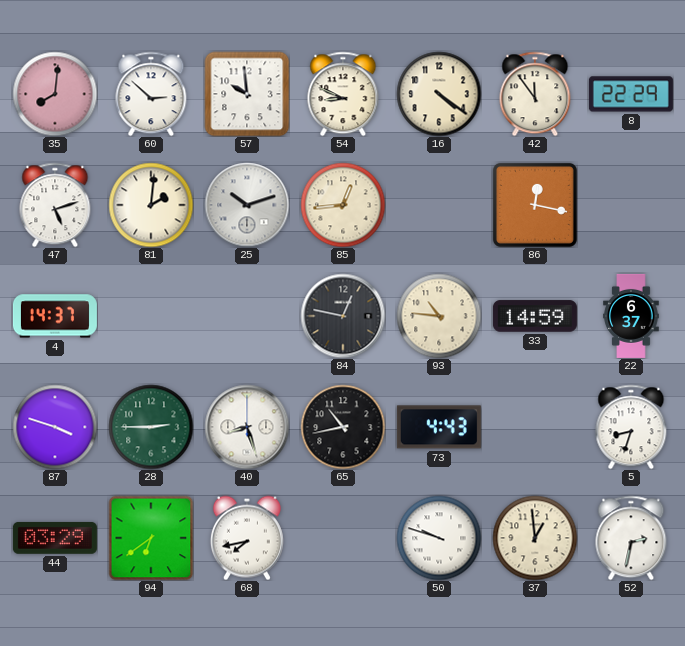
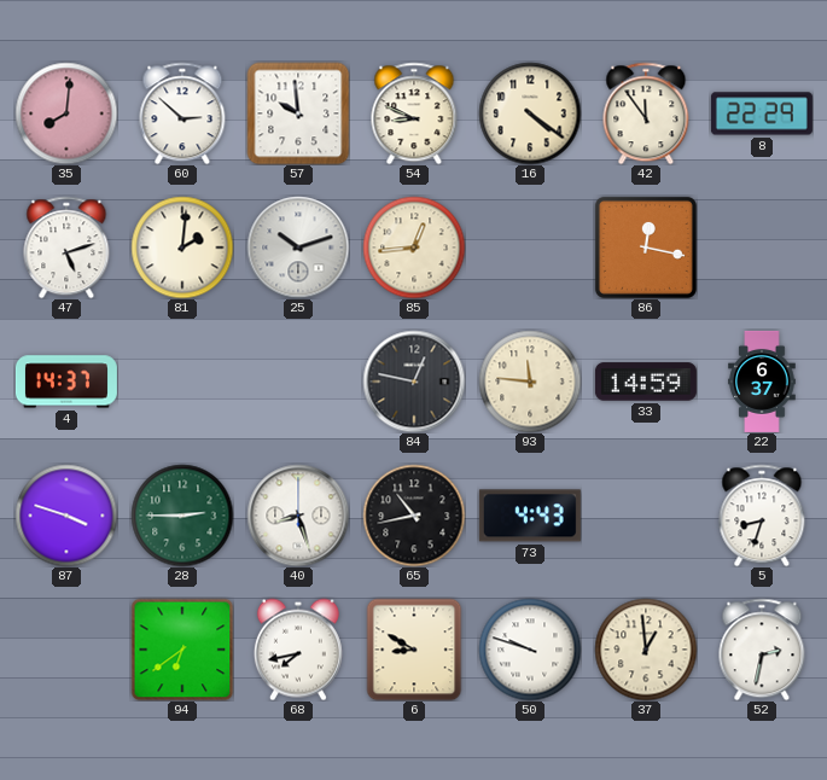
93: 10:46 -> 11:46 (530, 382)
44: 03:29 -> none (55, 538)
6: none -> 8:50 (414, 650)
